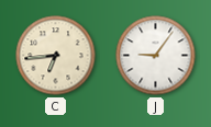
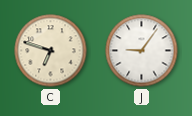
C: 6:44 -> 6:48 (51, 51)
